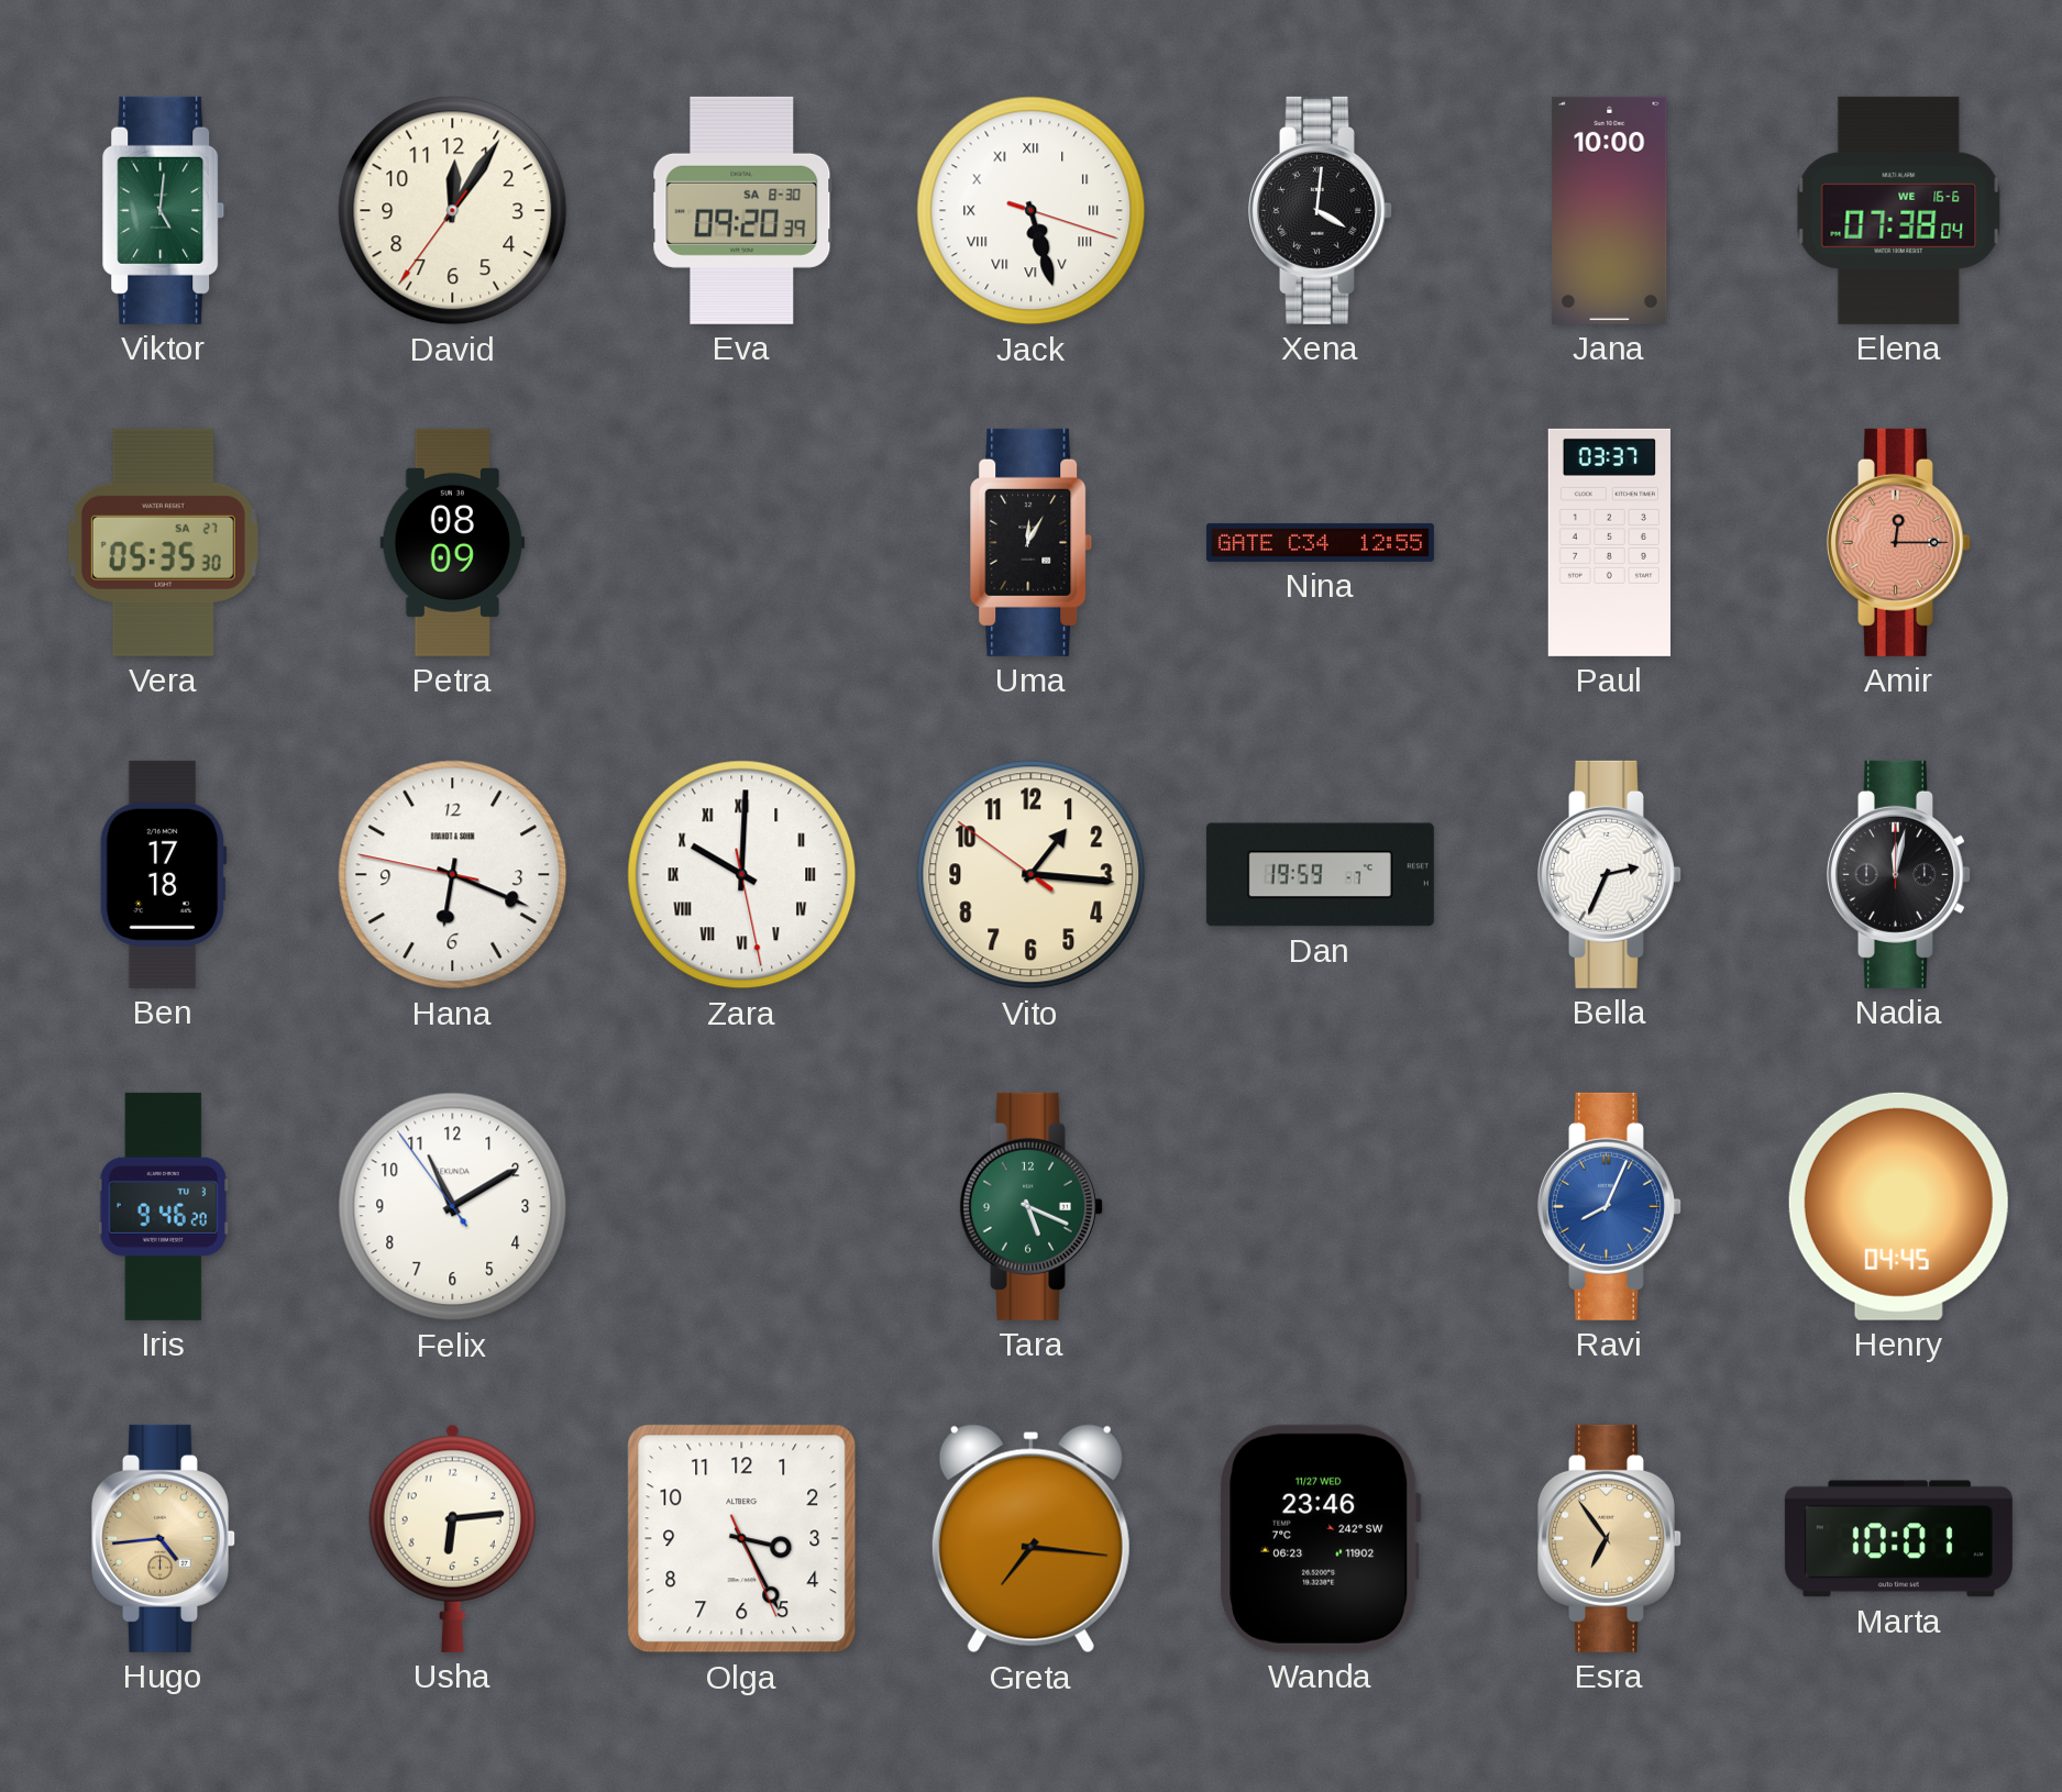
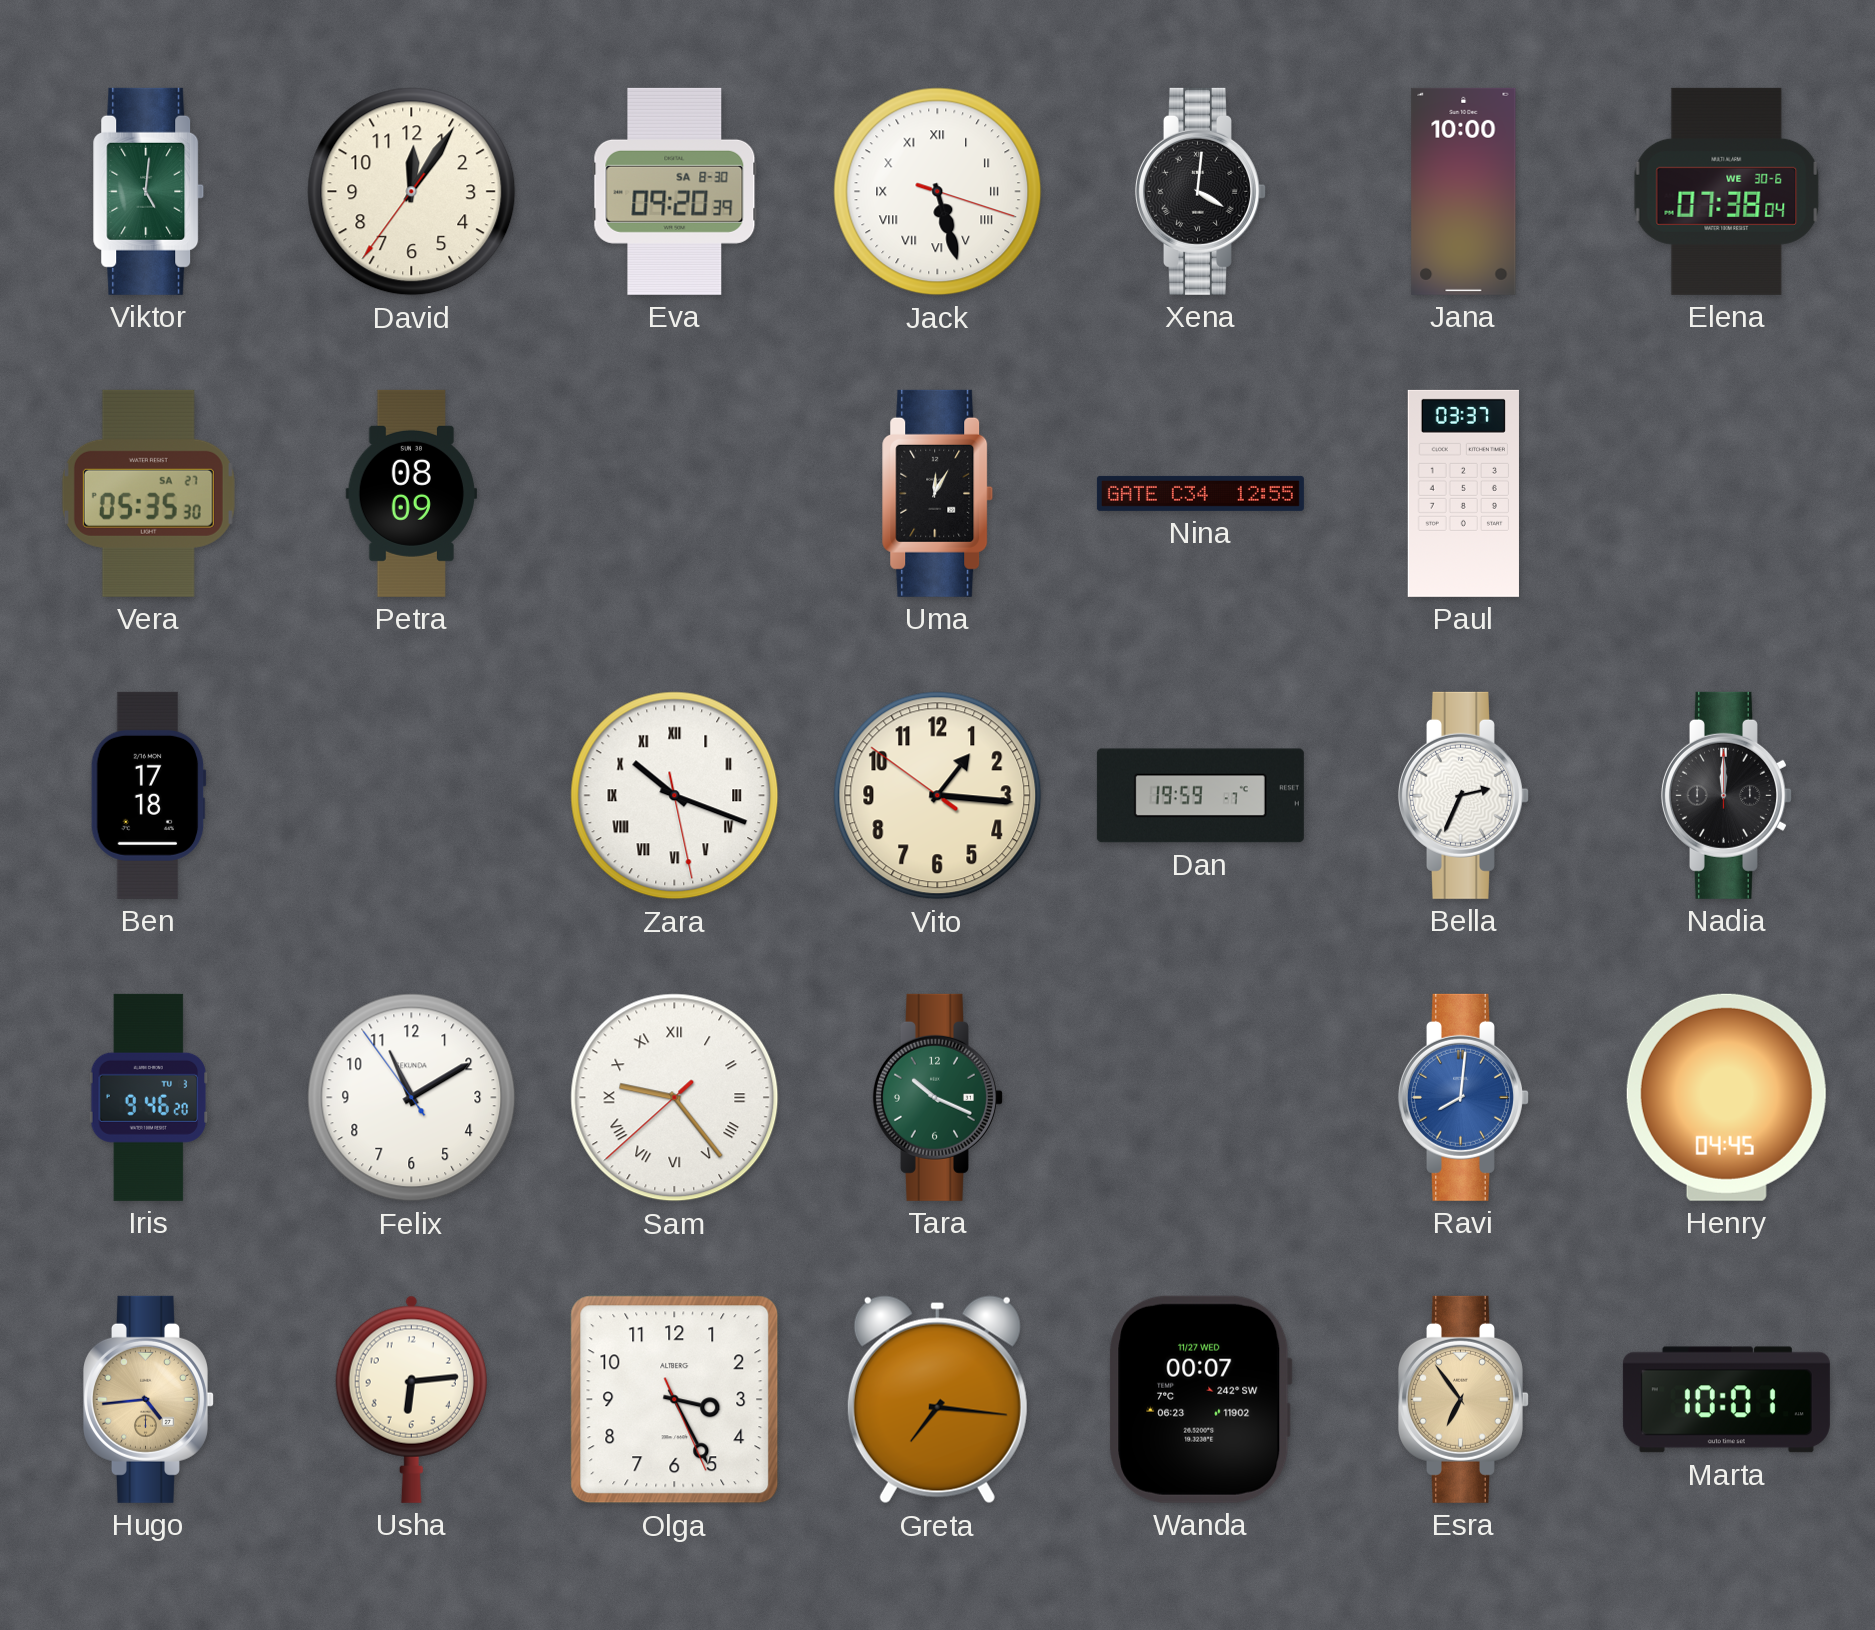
Elena date: WE 16-6 -> WE 30-6 (1727, 191)
Amir: 12:15 -> none (1898, 542)
Hana: 6:18 -> none (453, 875)
Zara: 10:00 -> 10:18 (675, 796)
Nadia: 12:02 -> 12:00 (1726, 795)
Sam: none -> 9:23 (675, 1098)
Tara: 5:19 -> 10:19 (937, 1097)
Ravi: 8:04 -> 8:01 (1463, 1097)
Wanda: 23:46 -> 00:07 (1201, 1399)
